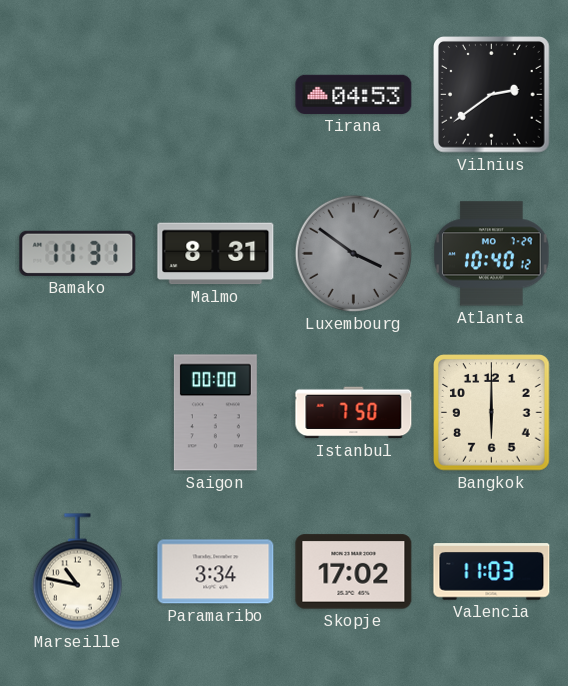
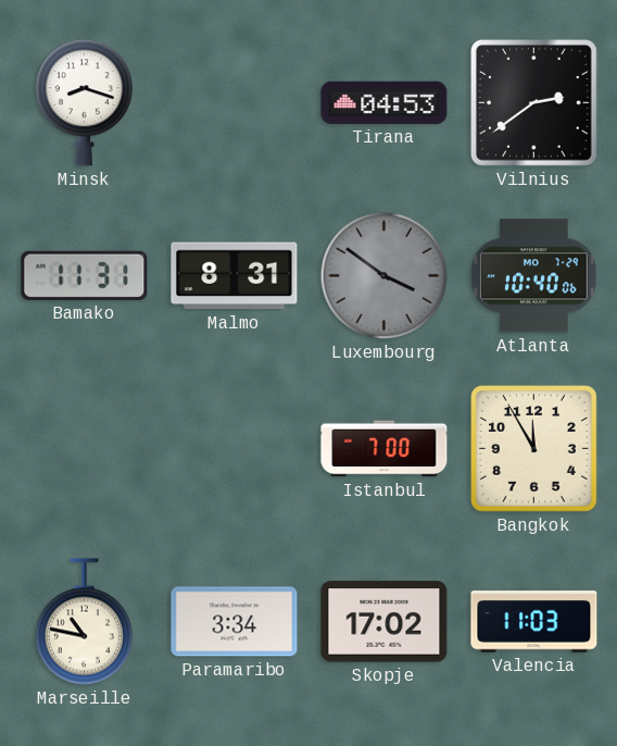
Minsk: none -> 8:18 (84, 103)
Atlanta: 10:40:12 -> 10:40:06 (534, 276)
Saigon: 00:00 -> none (215, 413)
Istanbul: 7:50 -> 7:00 (385, 449)
Bangkok: 6:00 -> 11:55 (534, 449)
